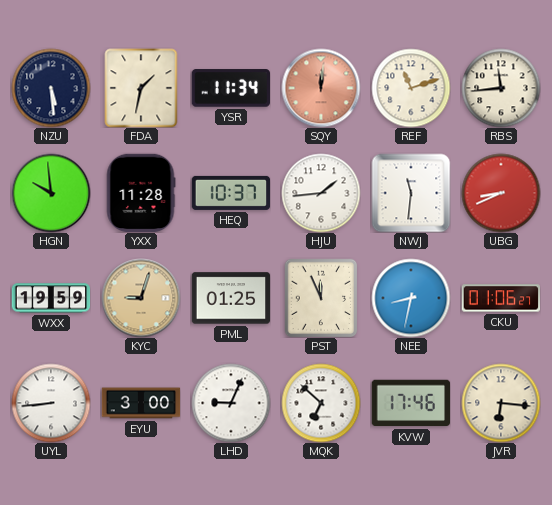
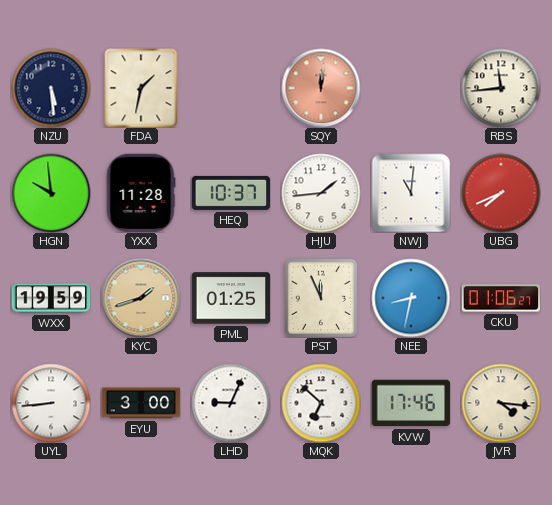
YSR: 11:34 -> none (230, 88)
REF: 11:12 -> none (411, 88)
NWJ: 11:31 -> 11:01 (411, 193)
UBG: 8:41 -> 7:41 (501, 193)
KYC: 9:03 -> 1:42 (141, 298)
JVR: 6:16 -> 4:16 (501, 403)
